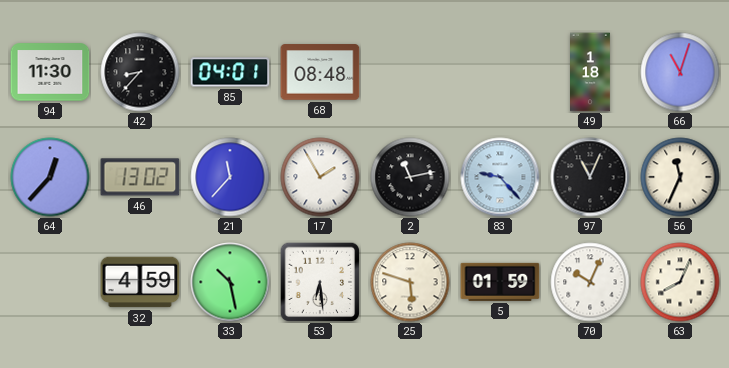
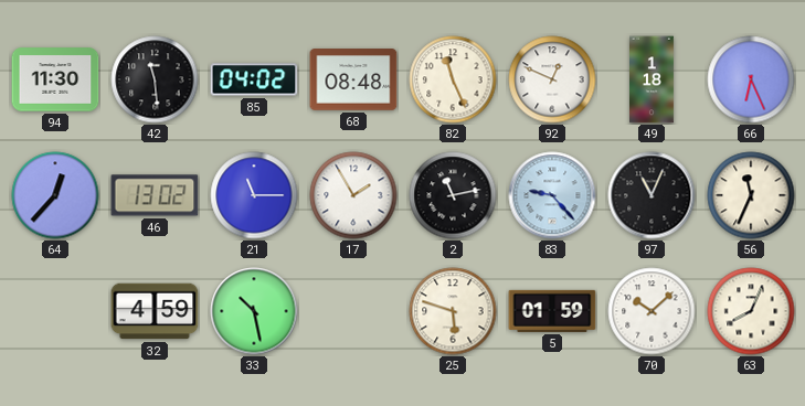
42: 8:37 -> 11:29 (155, 79)
85: 04:01 -> 04:02 (254, 79)
82: none -> 11:26 (453, 79)
92: none -> 12:49 (552, 79)
66: 11:03 -> 6:26 (751, 79)
21: 11:37 -> 11:15 (254, 195)
53: 6:29 -> none (320, 282)
70: 10:04 -> 10:08 (652, 311)
